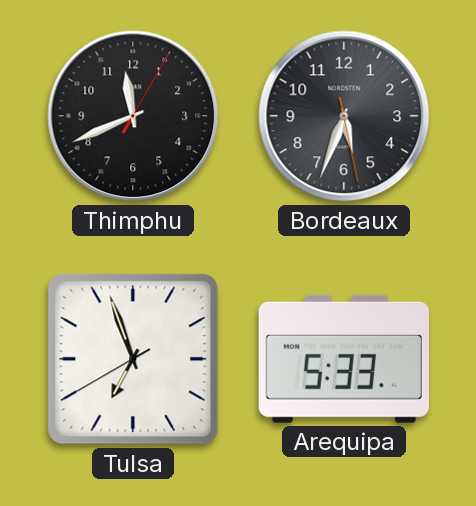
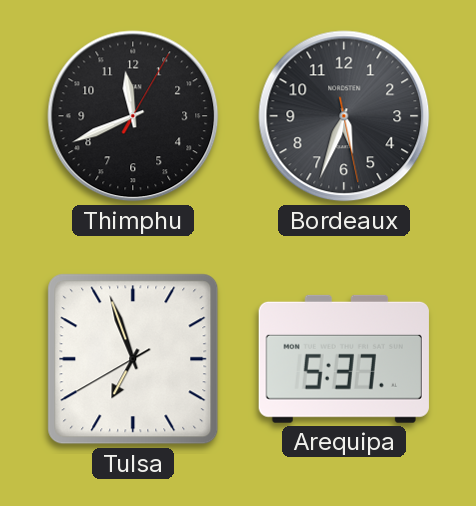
Arequipa: 5:33 -> 5:37 (344, 359)
